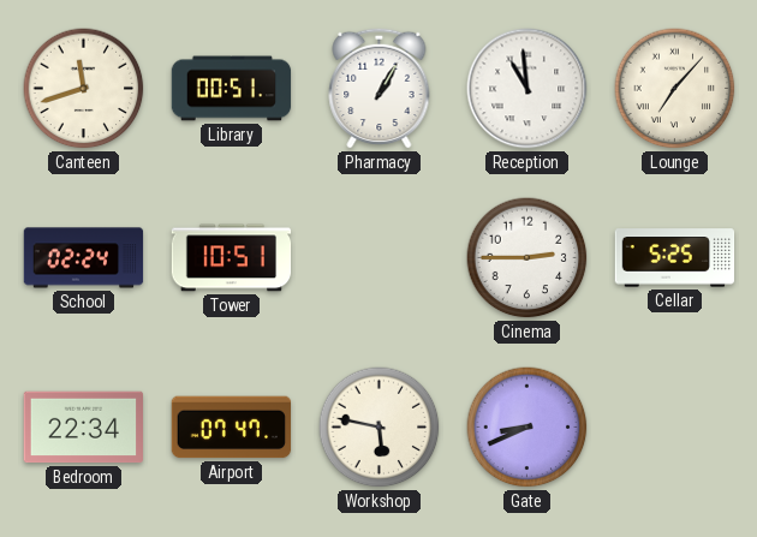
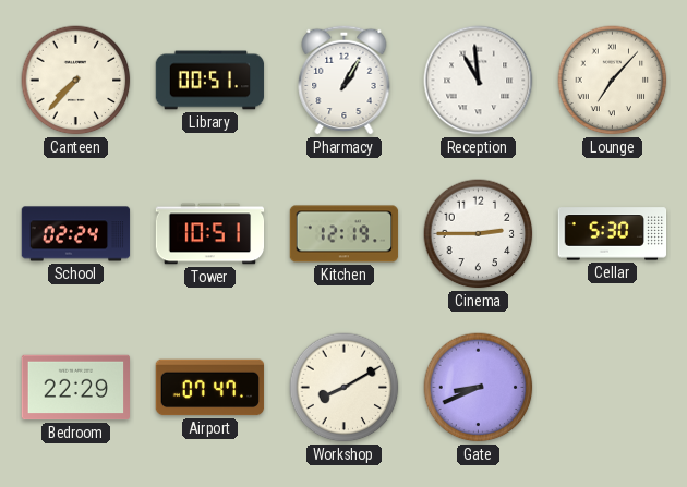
Canteen: 11:42 -> 7:37 (76, 81)
Kitchen: none -> 12:19 (345, 234)
Cellar: 5:25 -> 5:30 (613, 234)
Bedroom: 22:34 -> 22:29 (76, 388)
Workshop: 5:47 -> 8:10 (345, 388)
